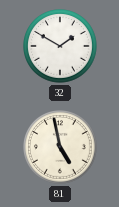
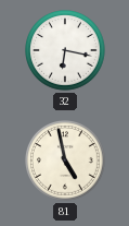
32: 1:50 -> 6:17 (66, 51)
